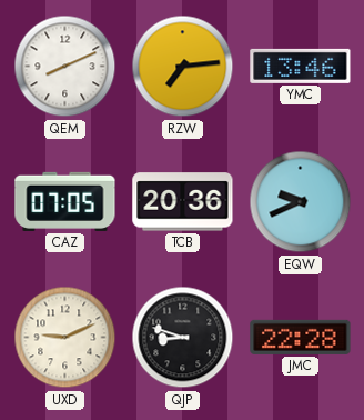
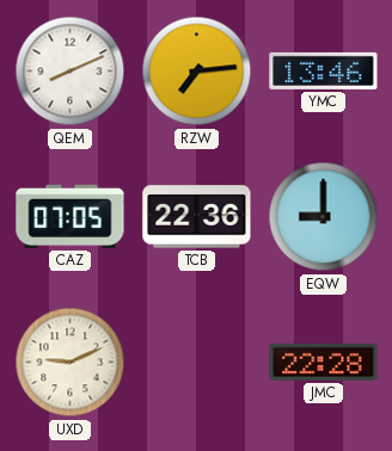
TCB: 20:36 -> 22:36 (197, 217)
EQW: 9:41 -> 9:00 (324, 217)
QJP: 8:48 -> none (183, 338)
